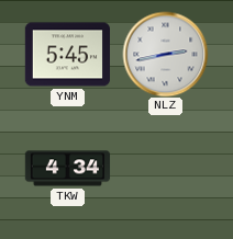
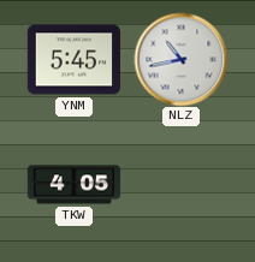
NLZ: 2:43 -> 10:43 (180, 59)
TKW: 4:34 -> 4:05 (73, 185)
